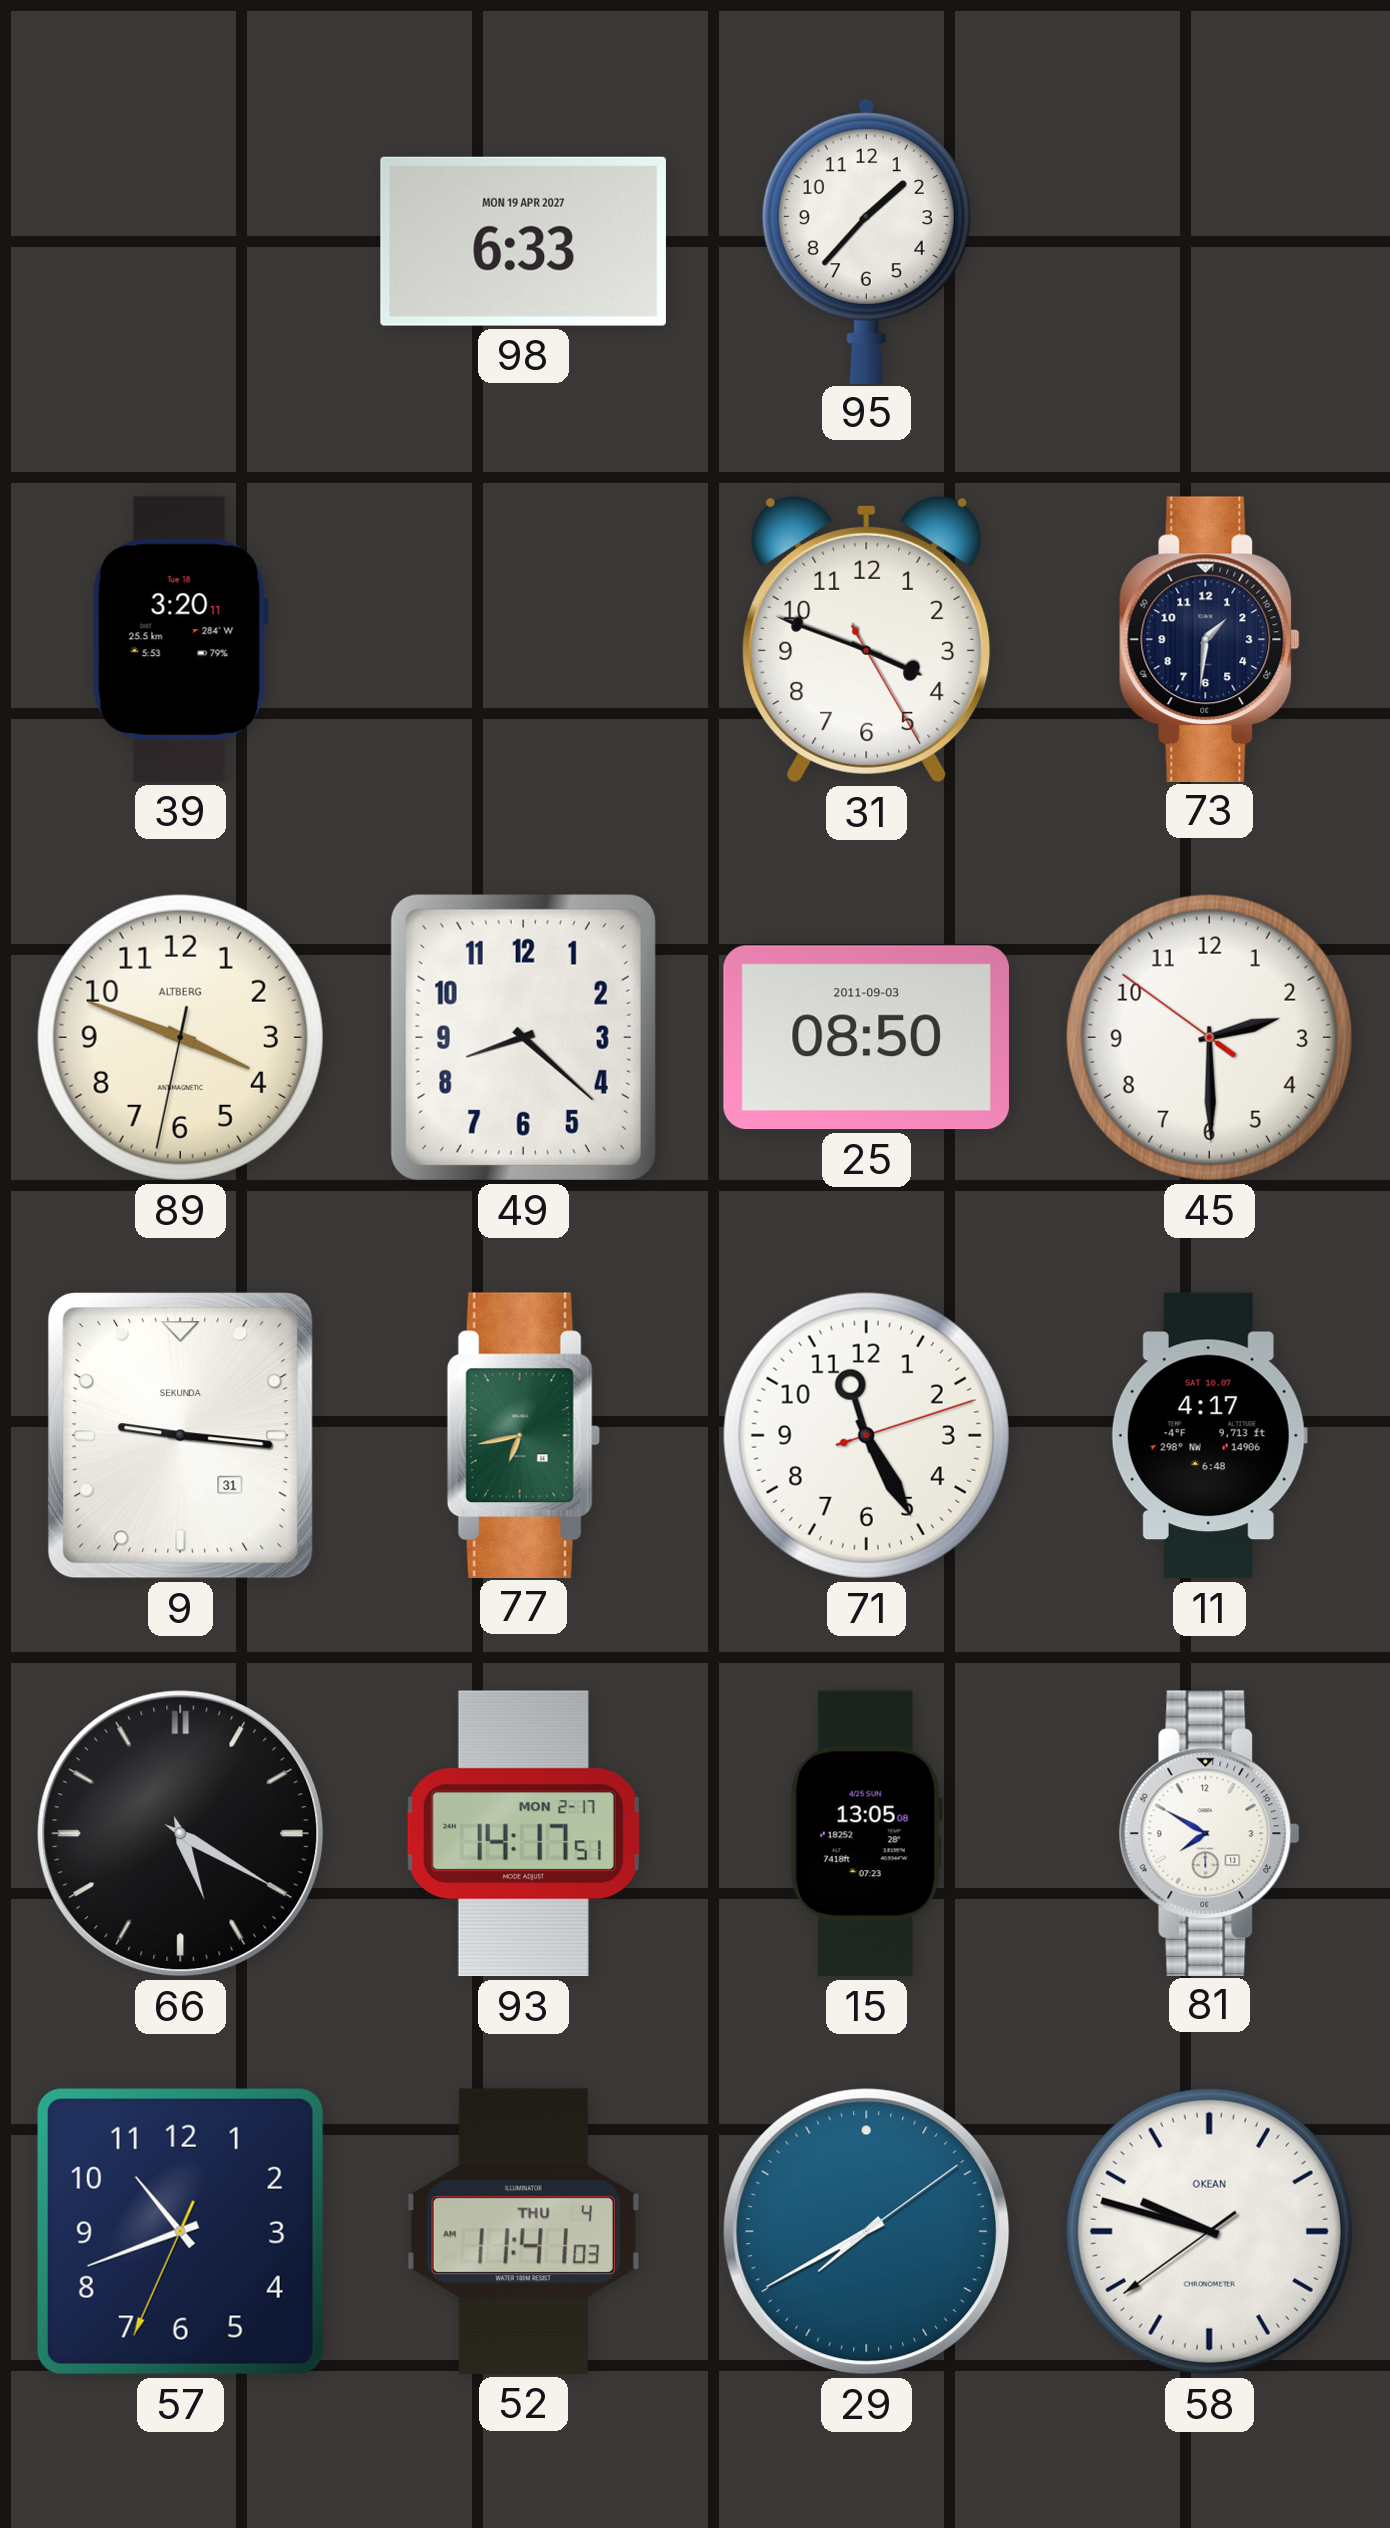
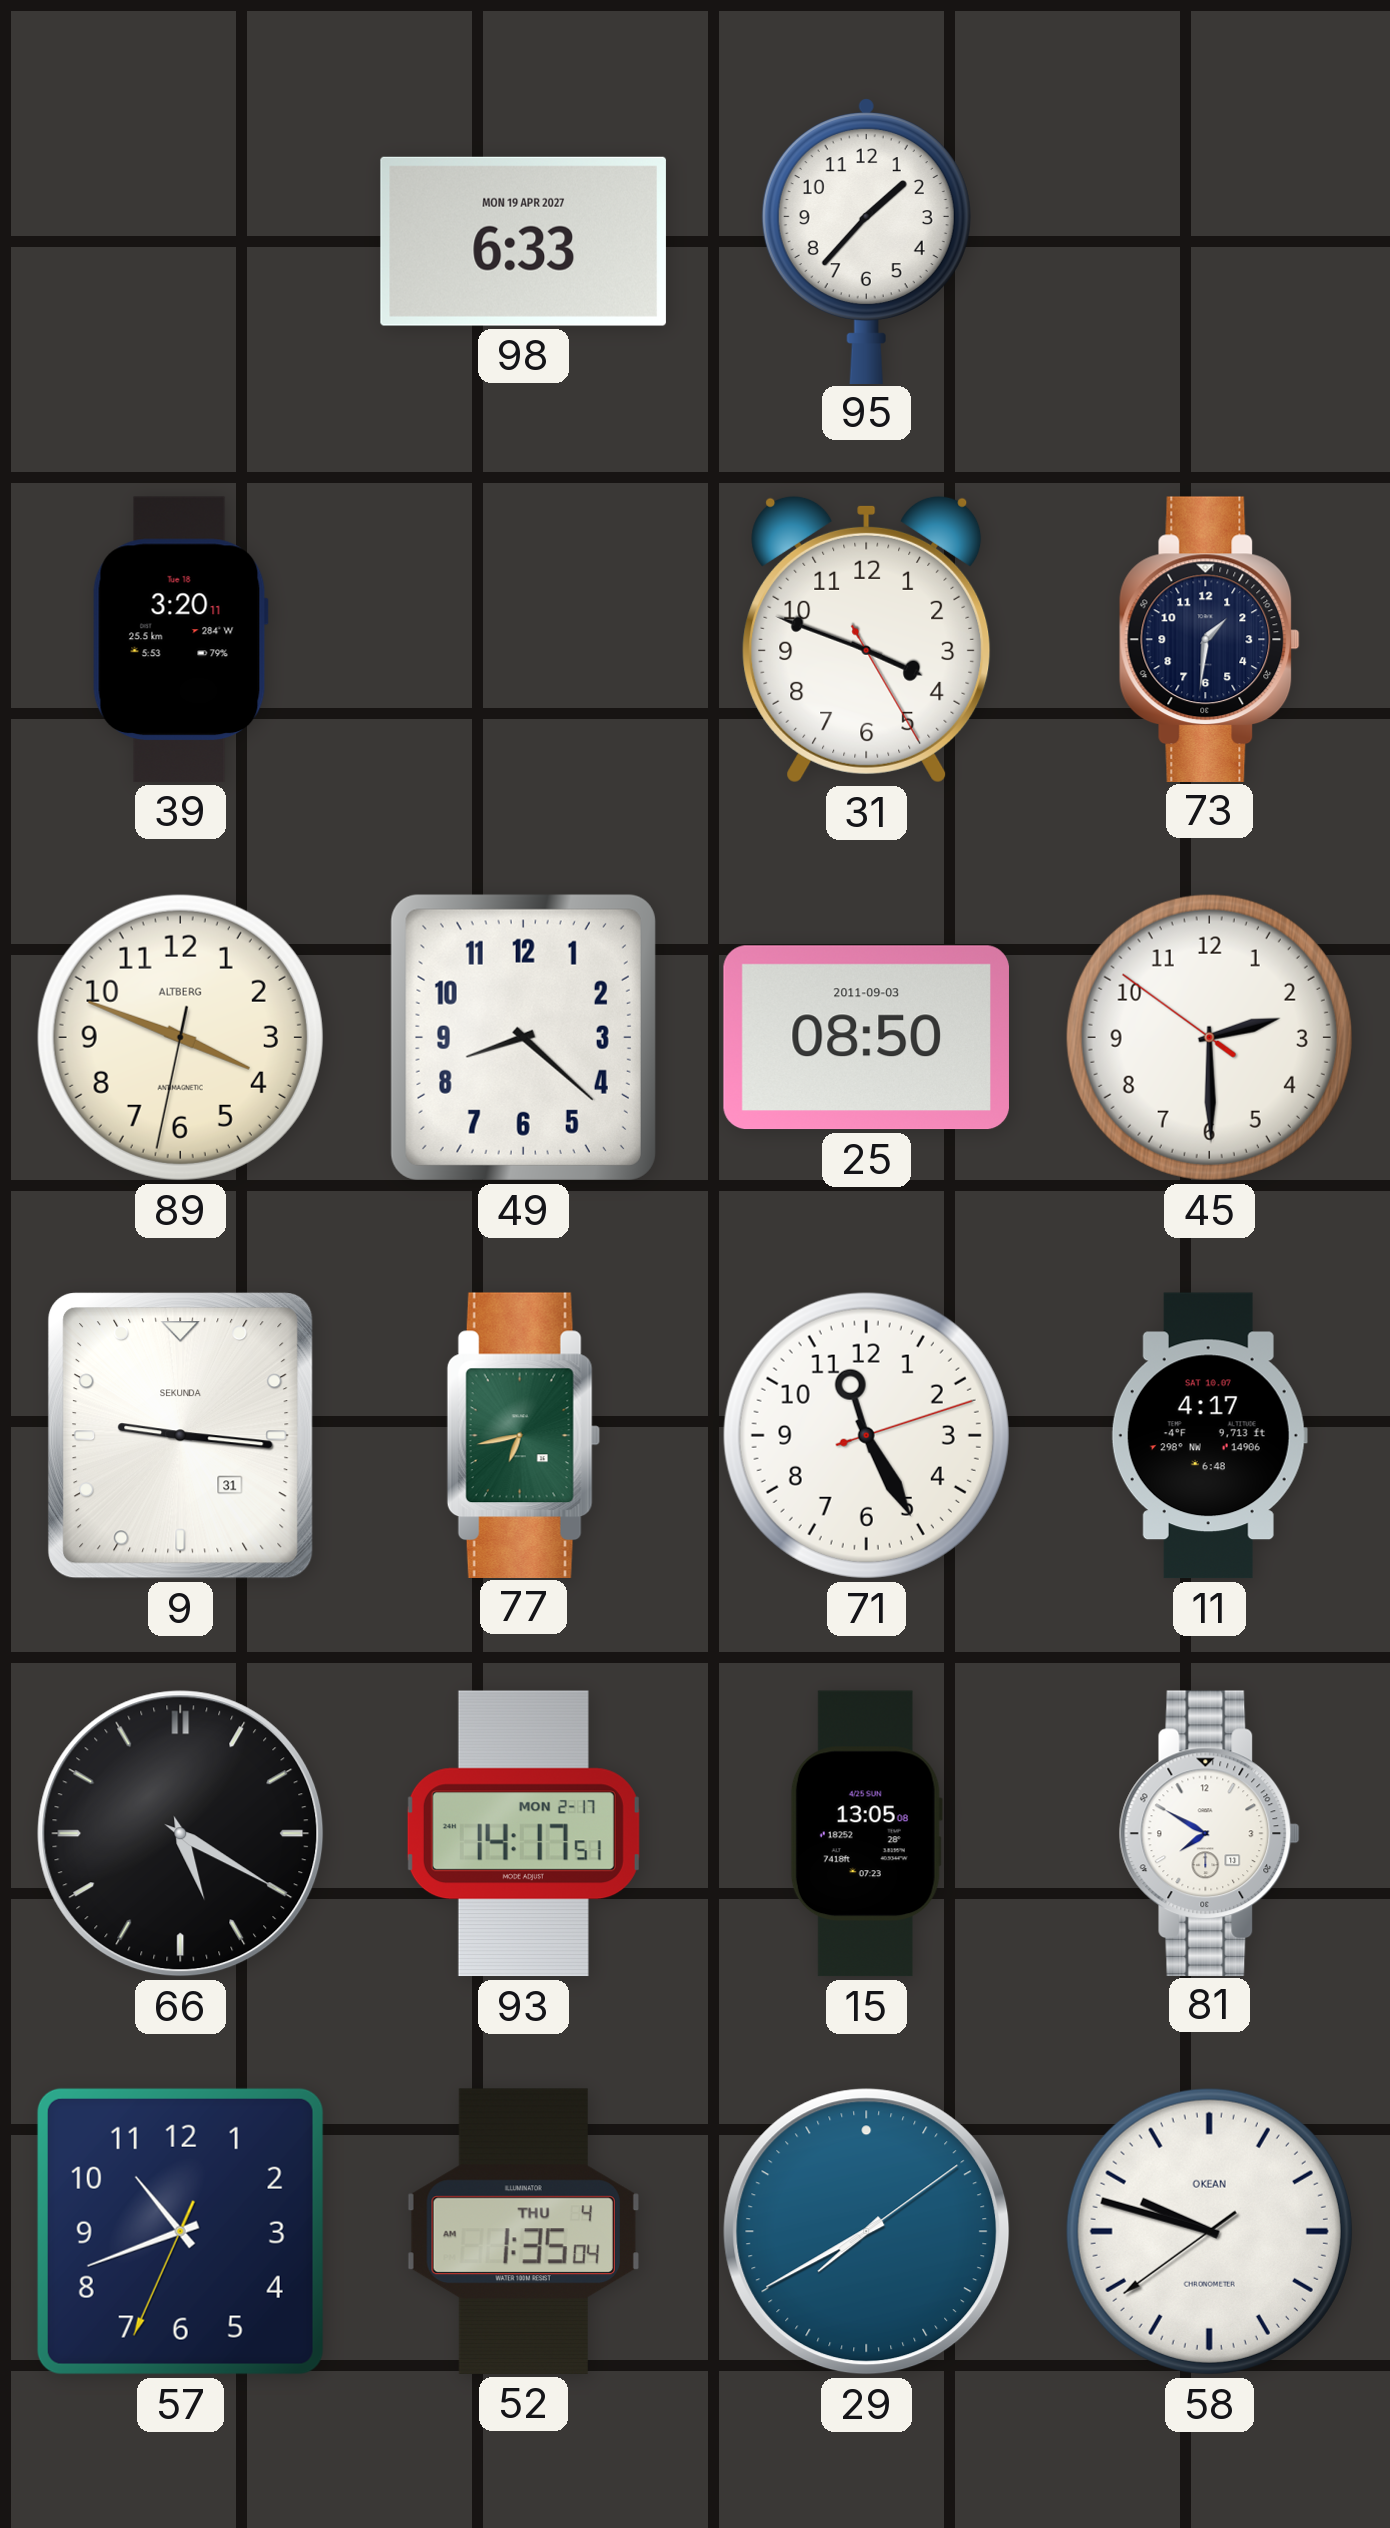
52: 11:41 -> 1:35 (523, 2231)
